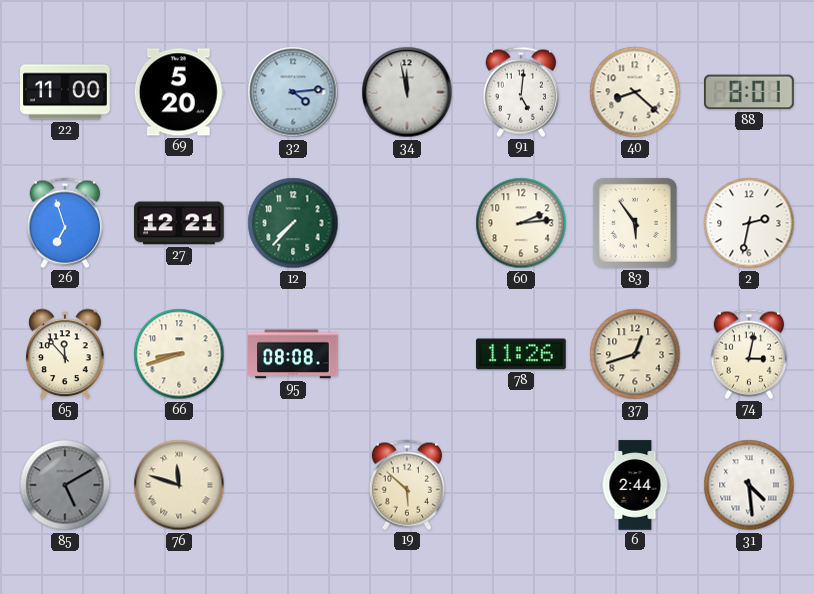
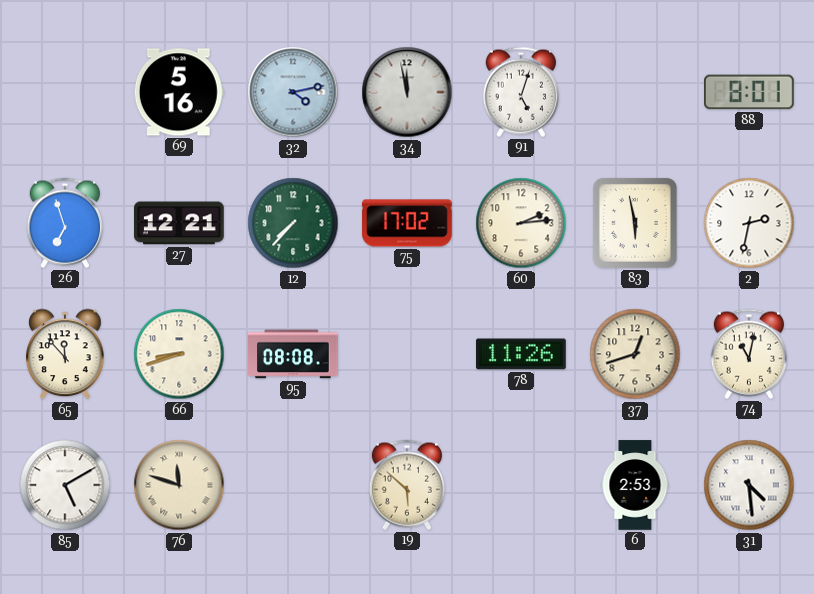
22: 11:00 -> none (65, 92)
69: 5:20 -> 5:16 (179, 92)
32: 4:14 -> 4:13 (293, 92)
91: 5:01 -> 5:03 (520, 92)
40: 8:22 -> none (635, 92)
75: none -> 17:02 (407, 223)
83: 5:54 -> 5:58 (635, 223)
74: 3:02 -> 11:02 (748, 354)
85 dial: grey -> white (65, 485)
6: 2:44 -> 2:53 (635, 485)
